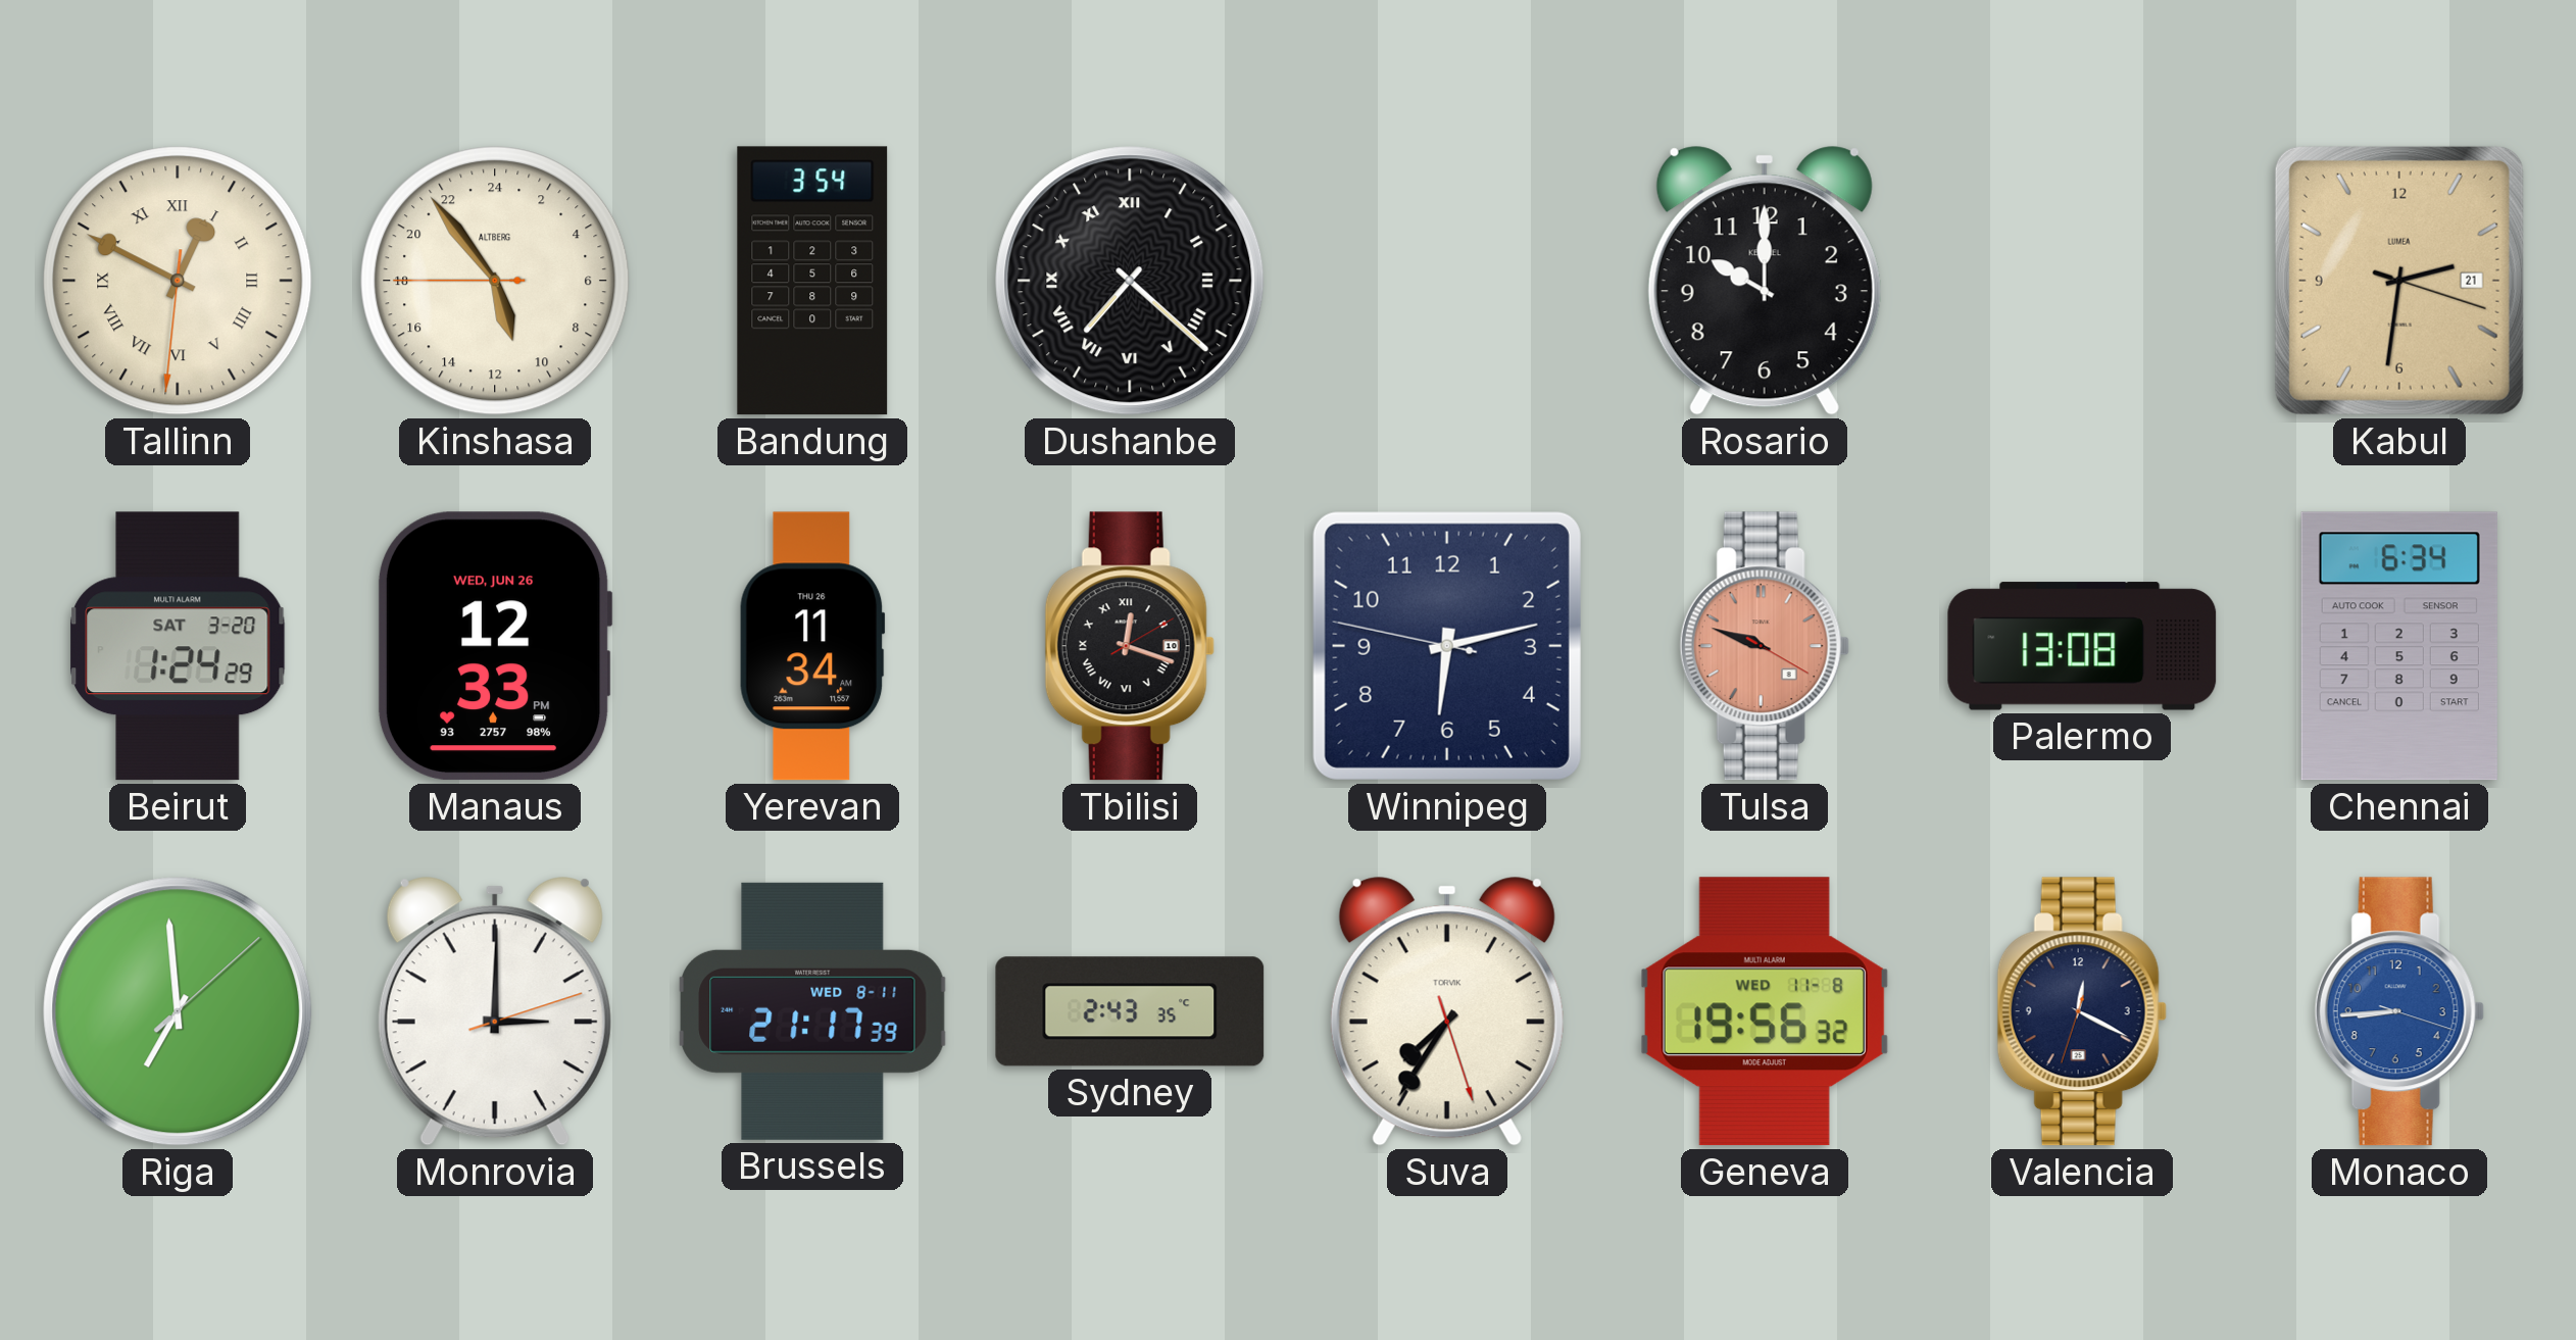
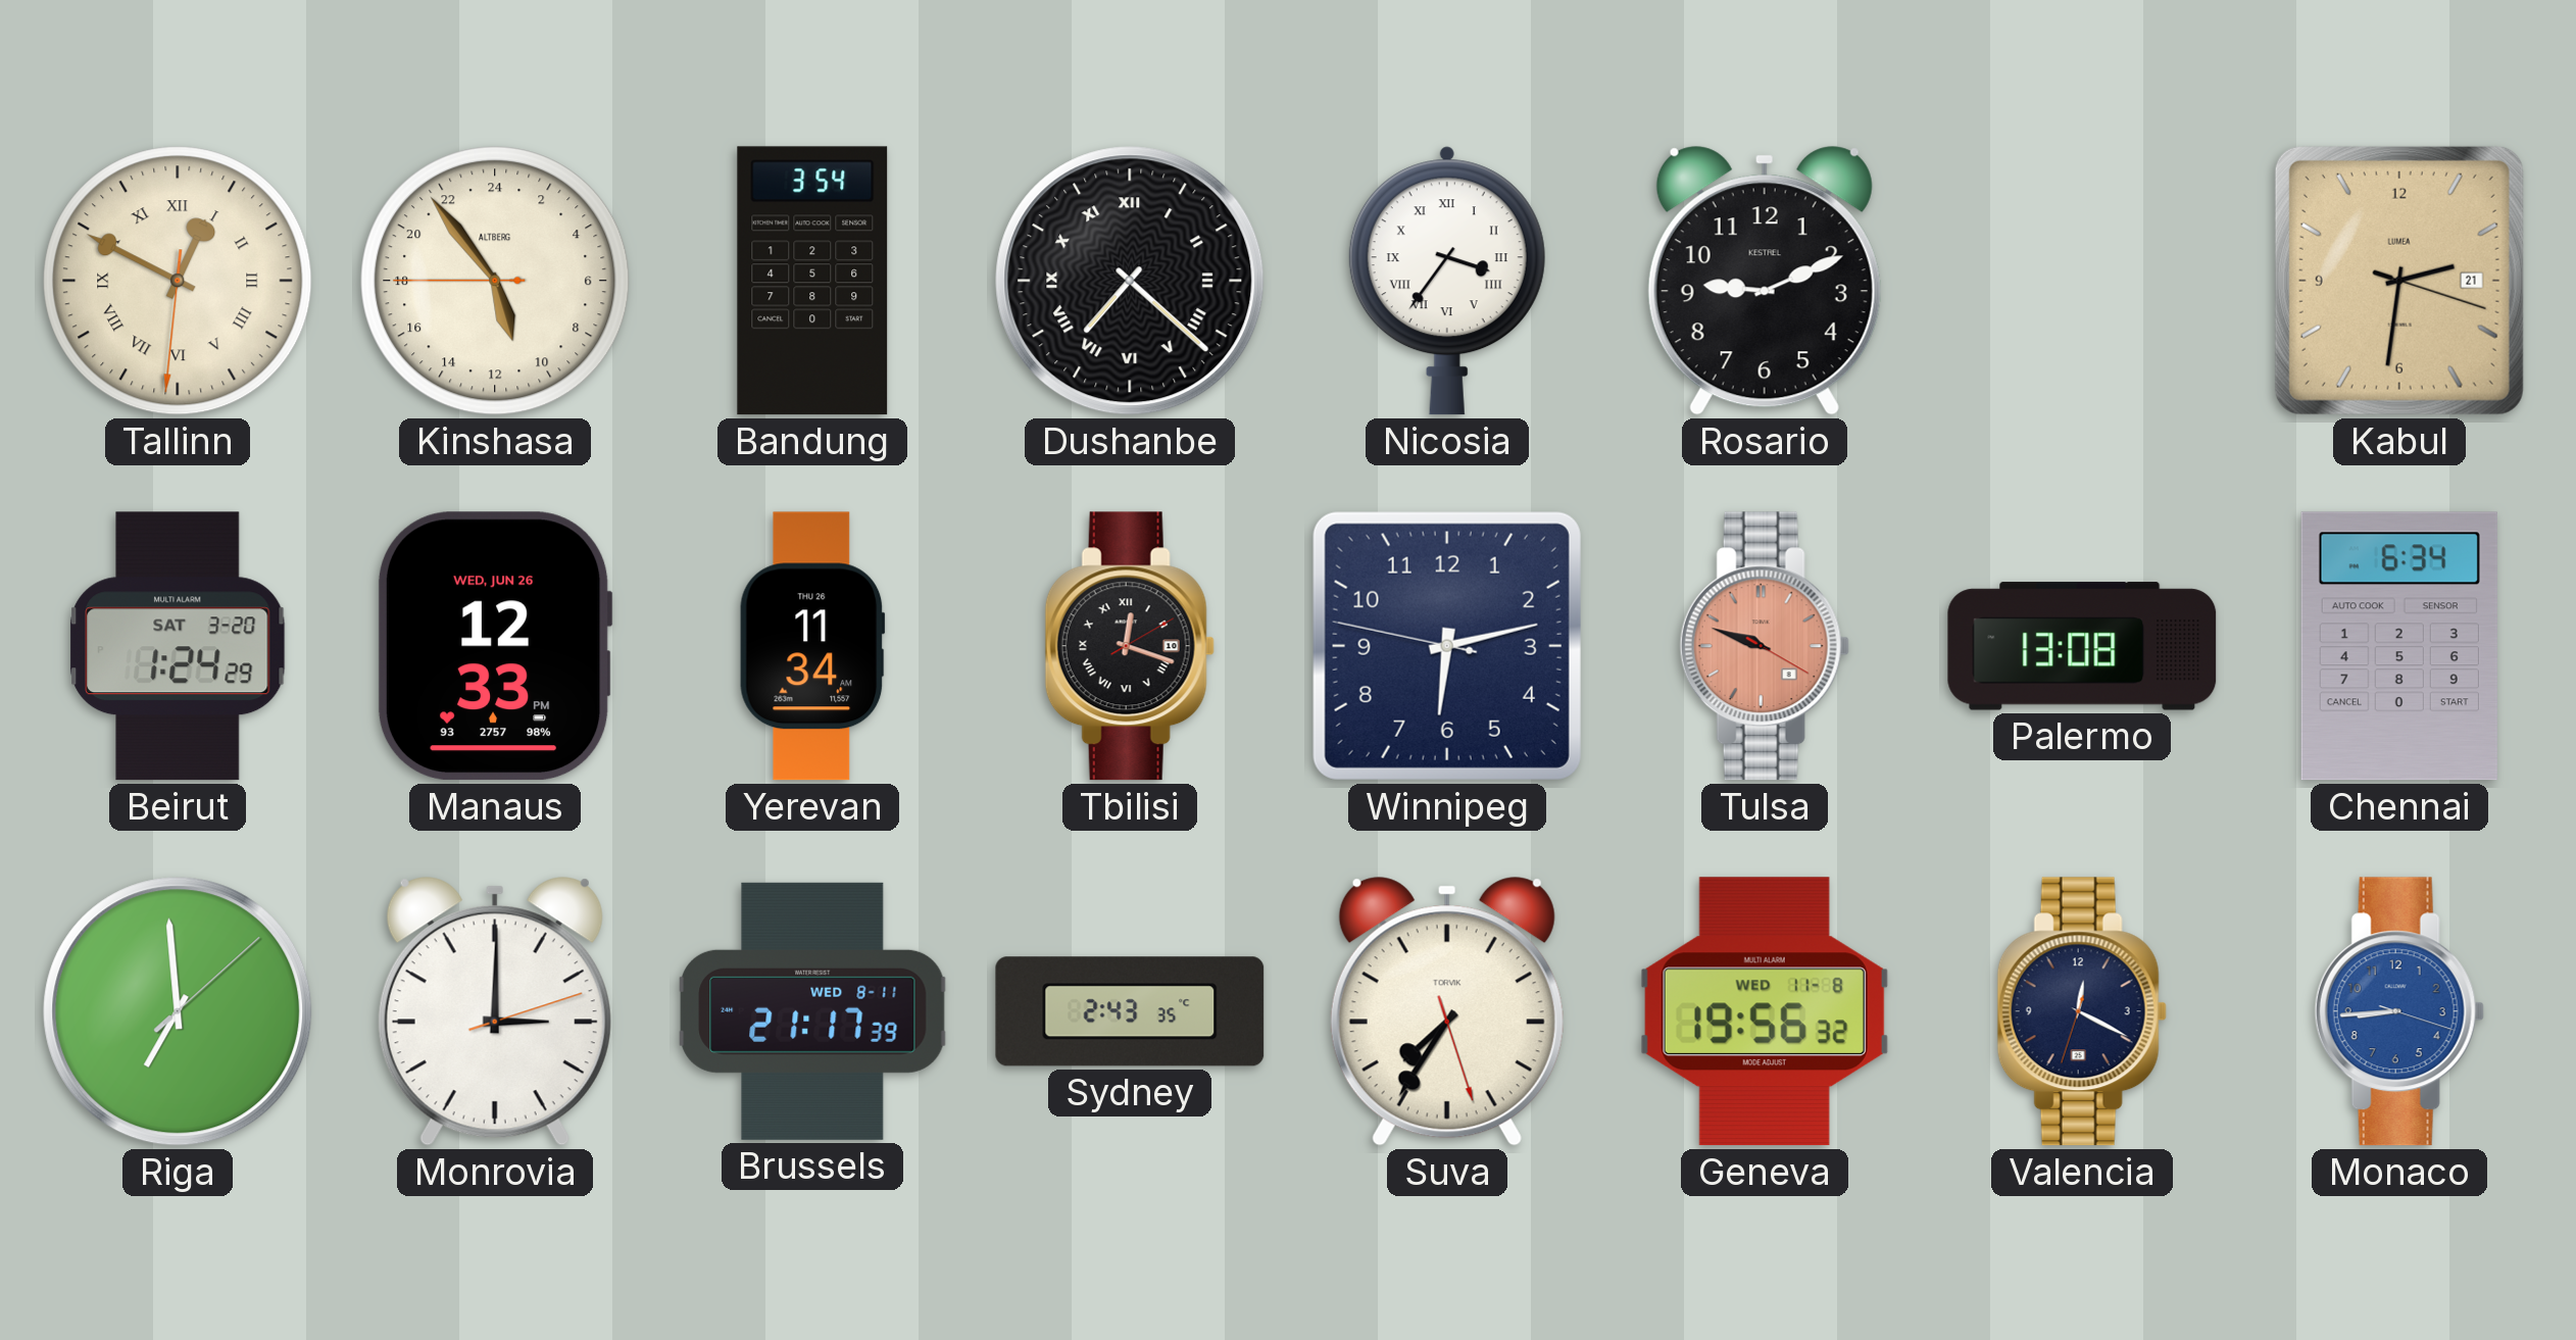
Nicosia: none -> 3:36 (1447, 281)
Rosario: 10:00 -> 9:11 (1765, 281)
